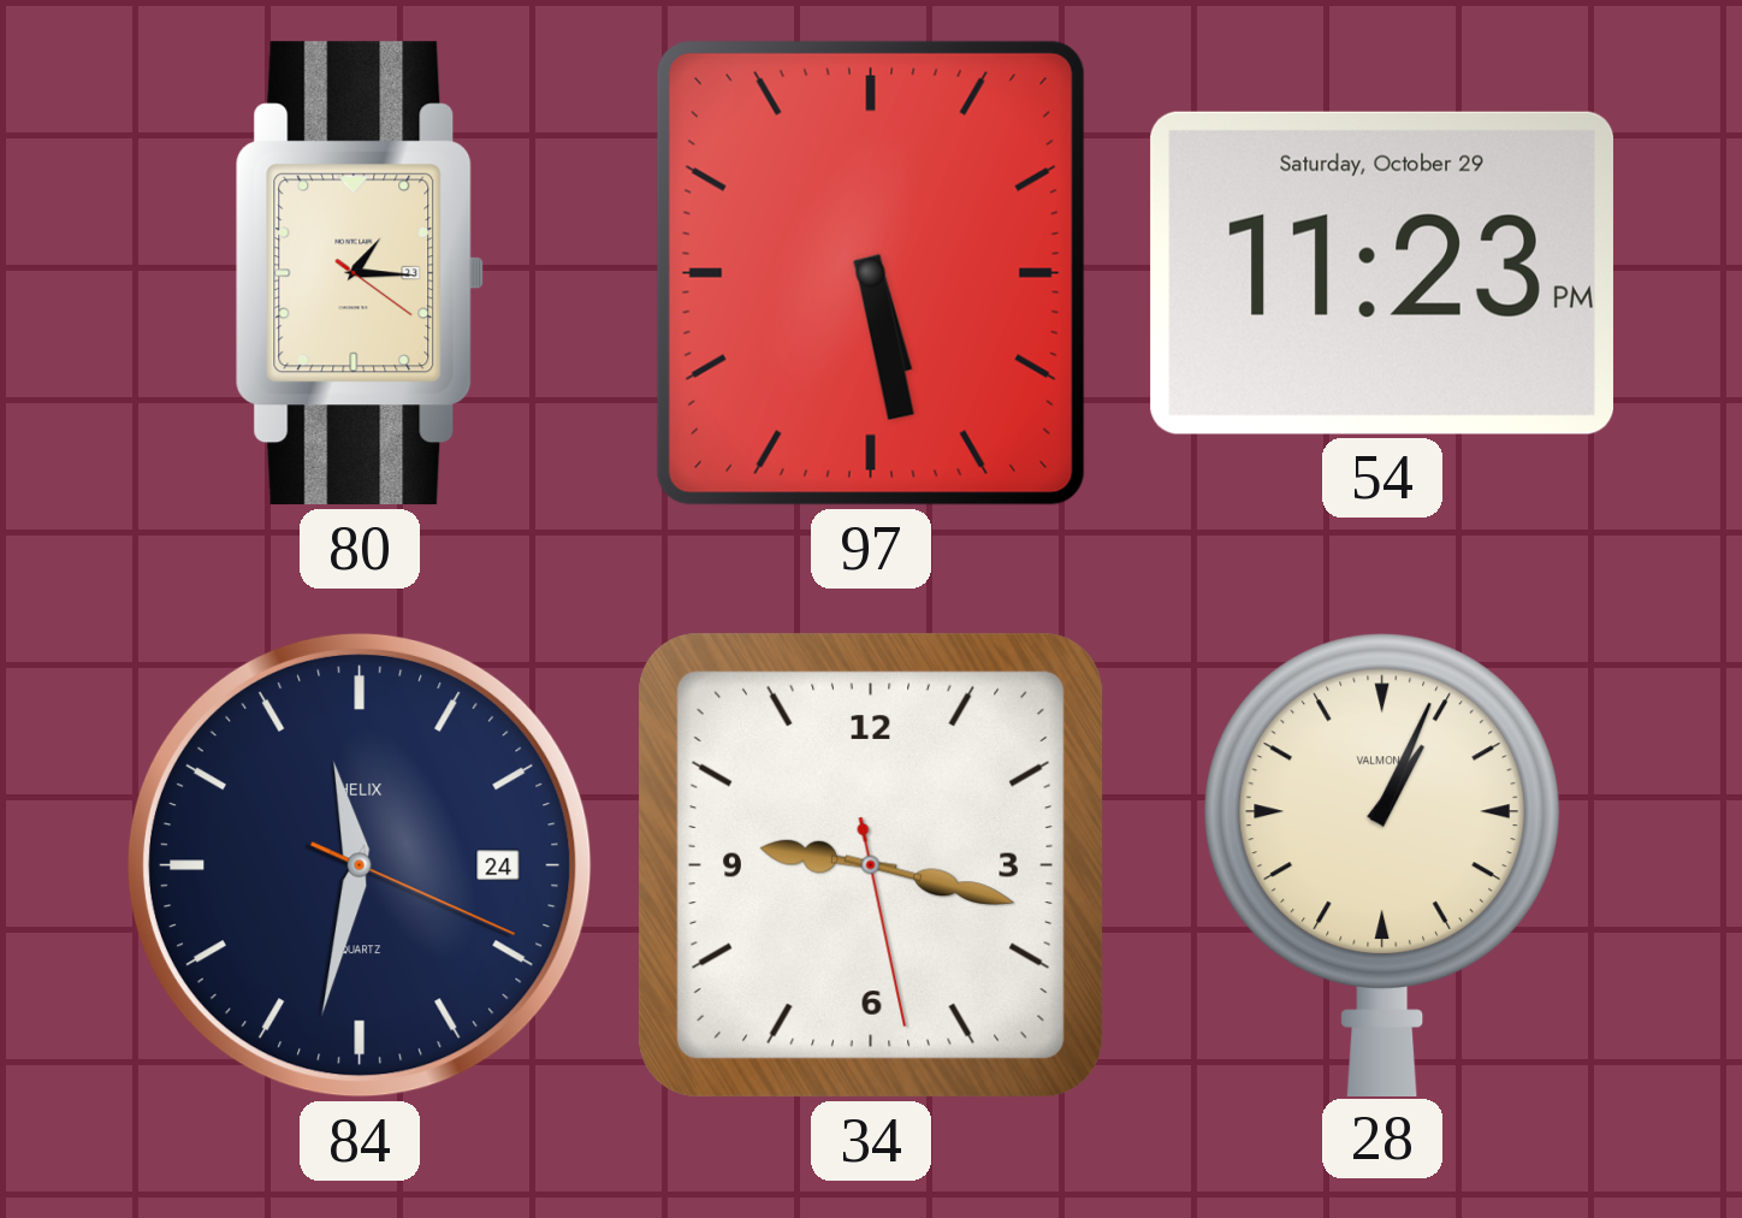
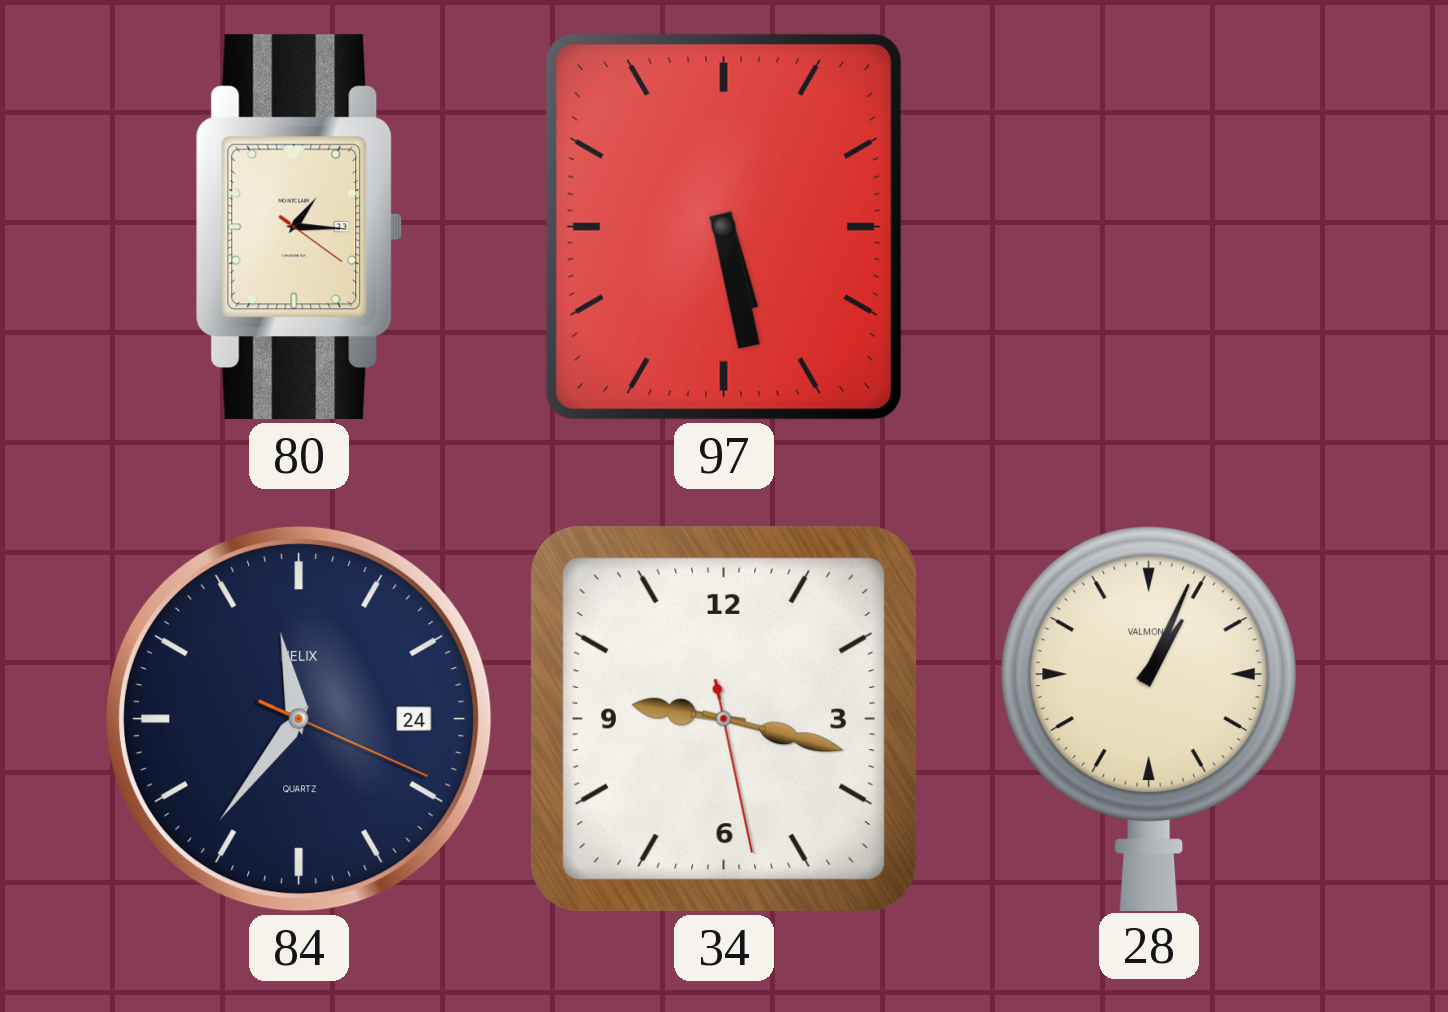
54: 11:23 -> none (1382, 273)
84: 11:32 -> 11:36 (299, 719)
